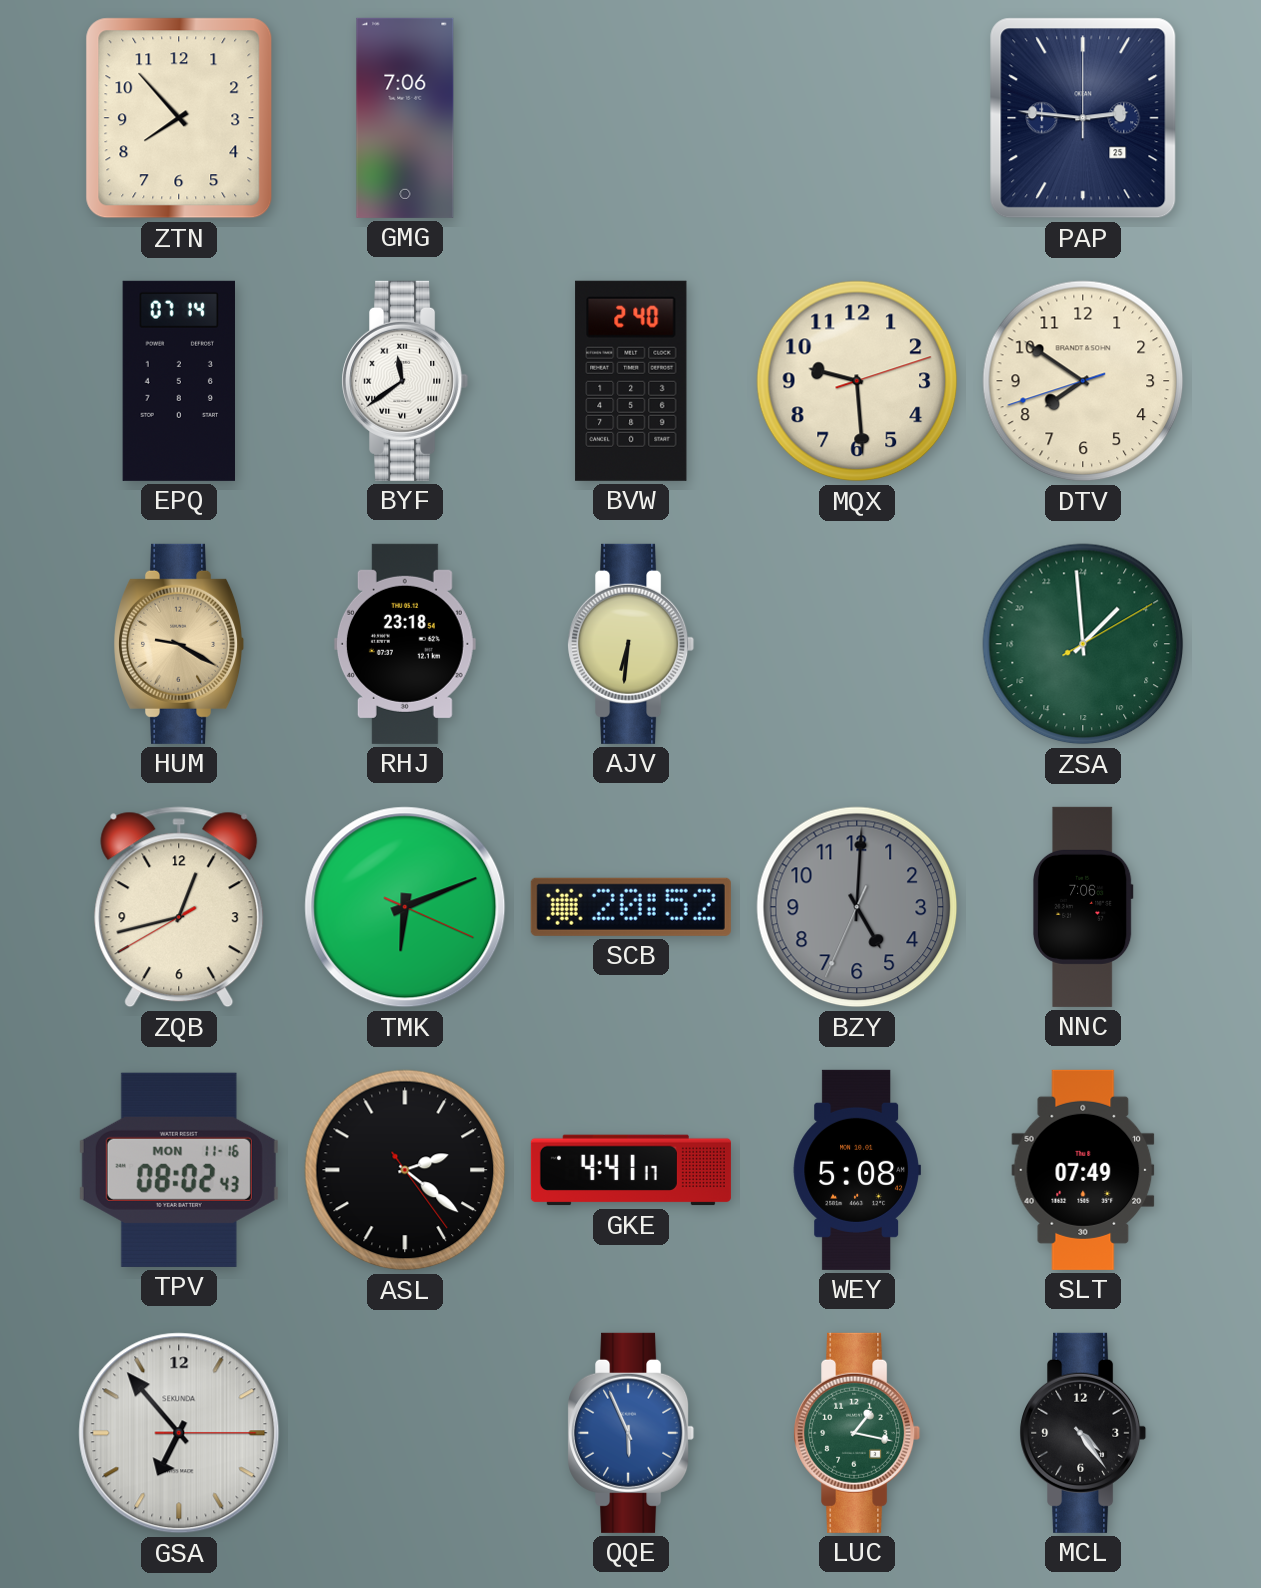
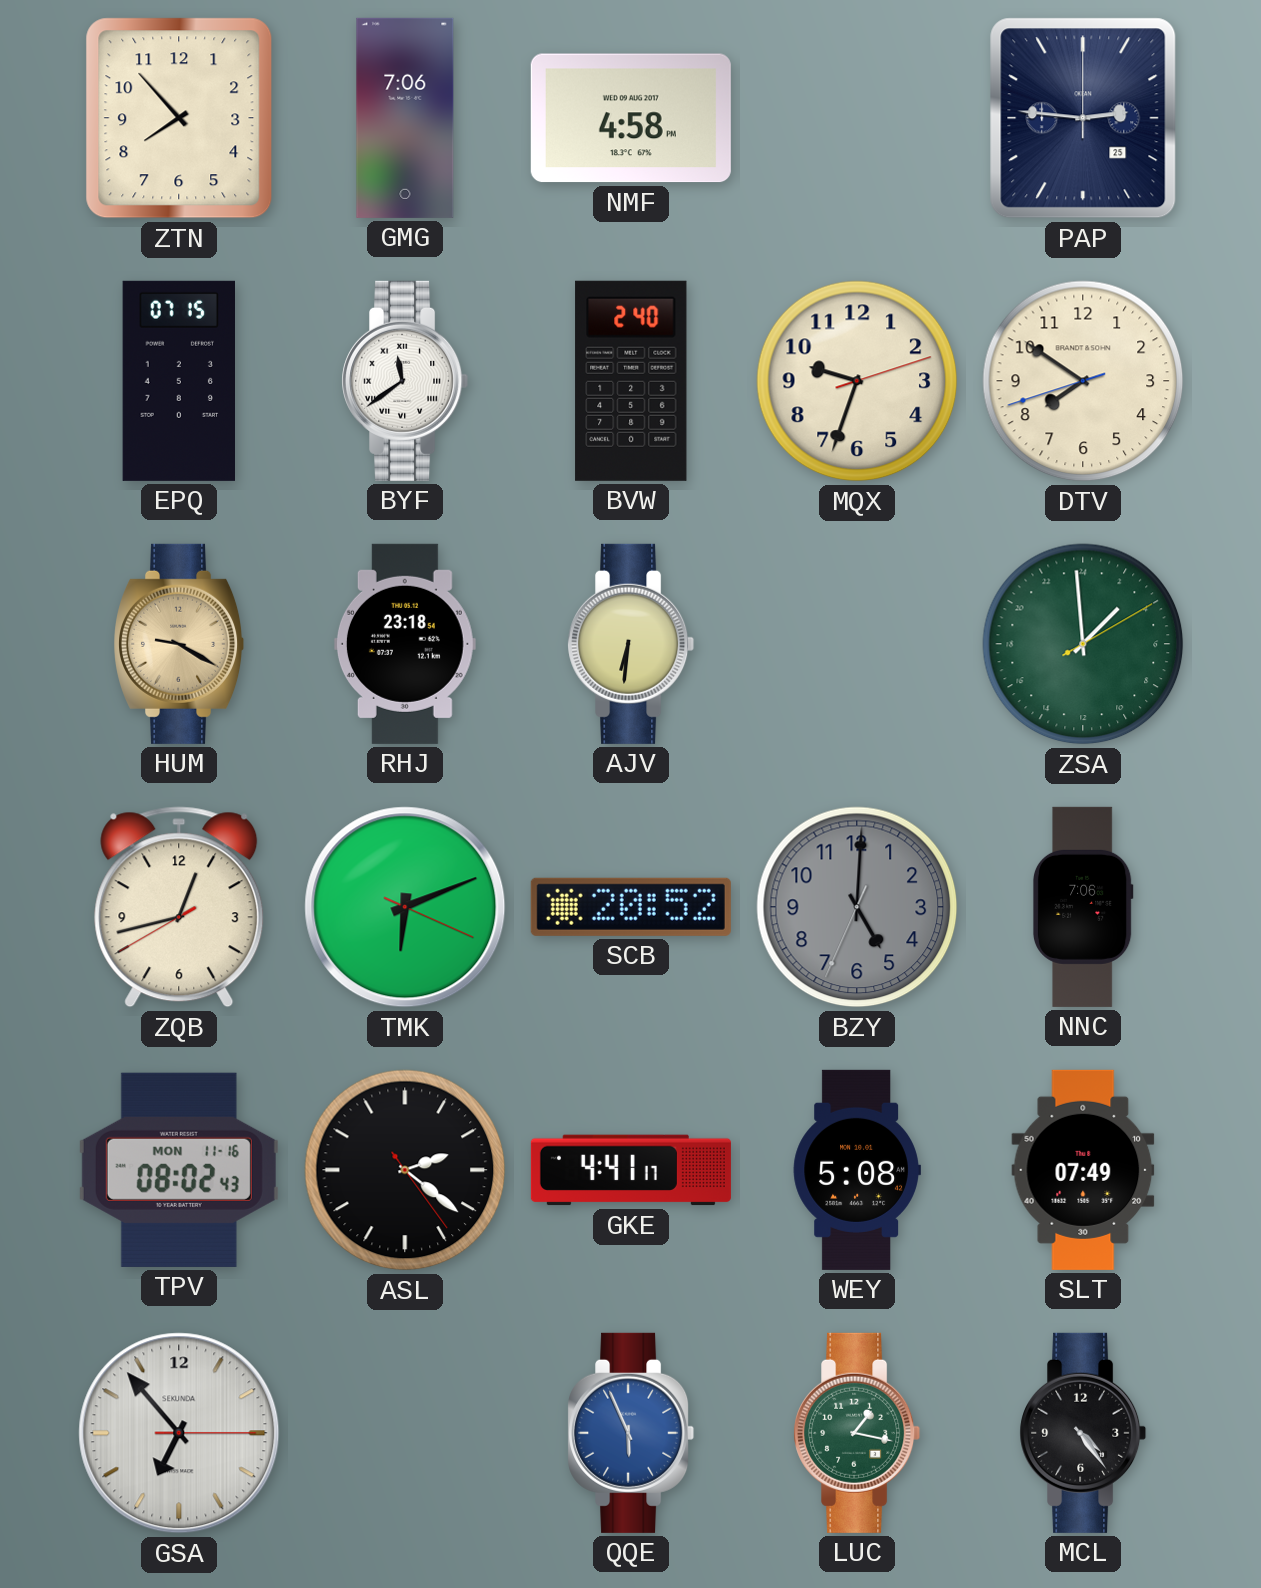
NMF: none -> 4:58 (631, 118)
EPQ: 07:14 -> 07:15 (178, 381)
MQX: 9:29 -> 9:33 (857, 381)
